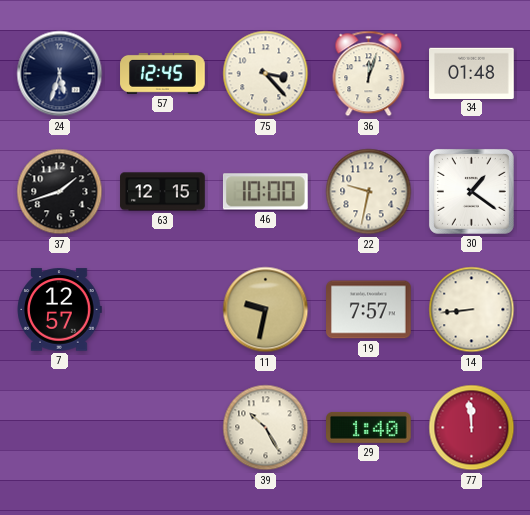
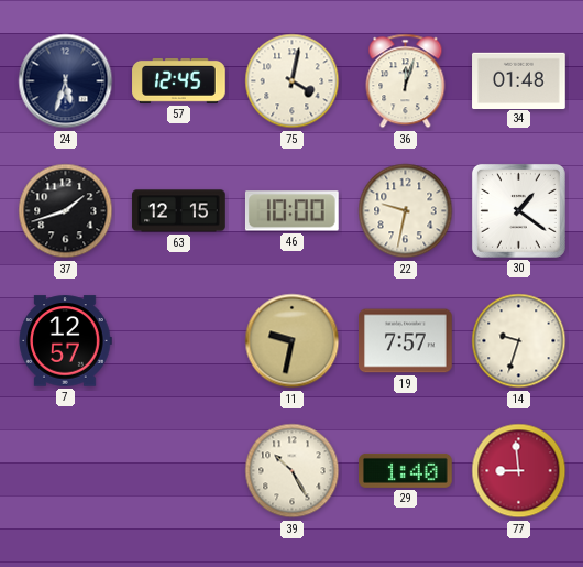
75: 3:23 -> 4:02 (293, 81)
14: 8:44 -> 9:33 (519, 341)
77: 11:59 -> 8:59 (519, 471)
